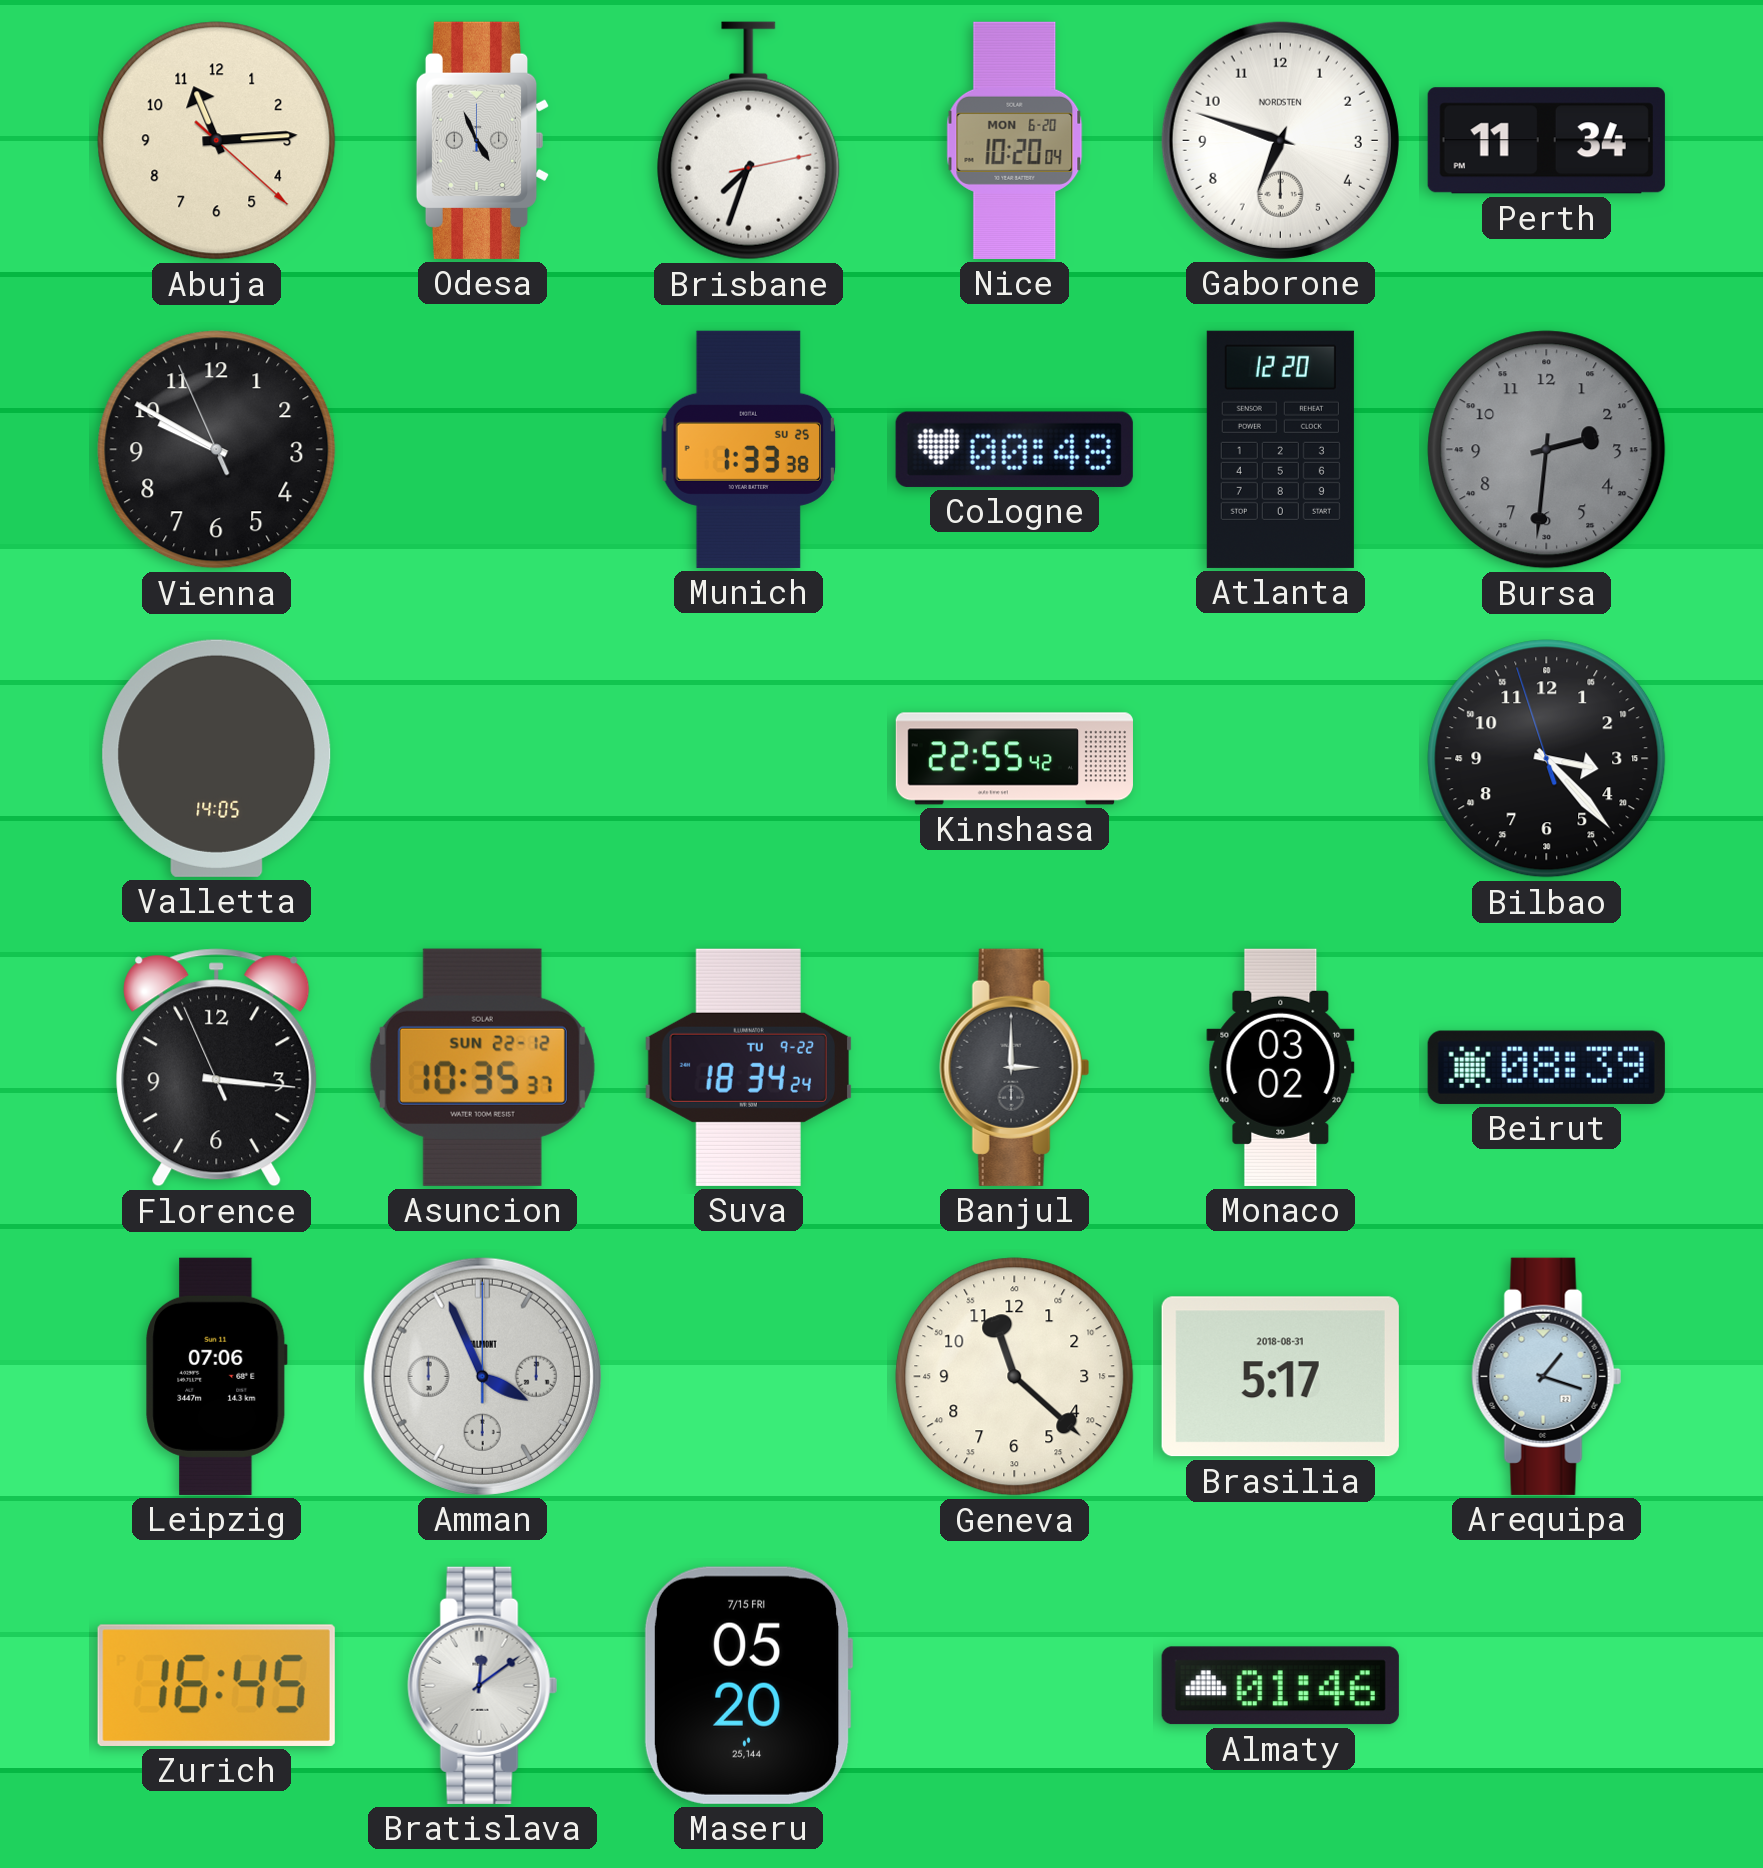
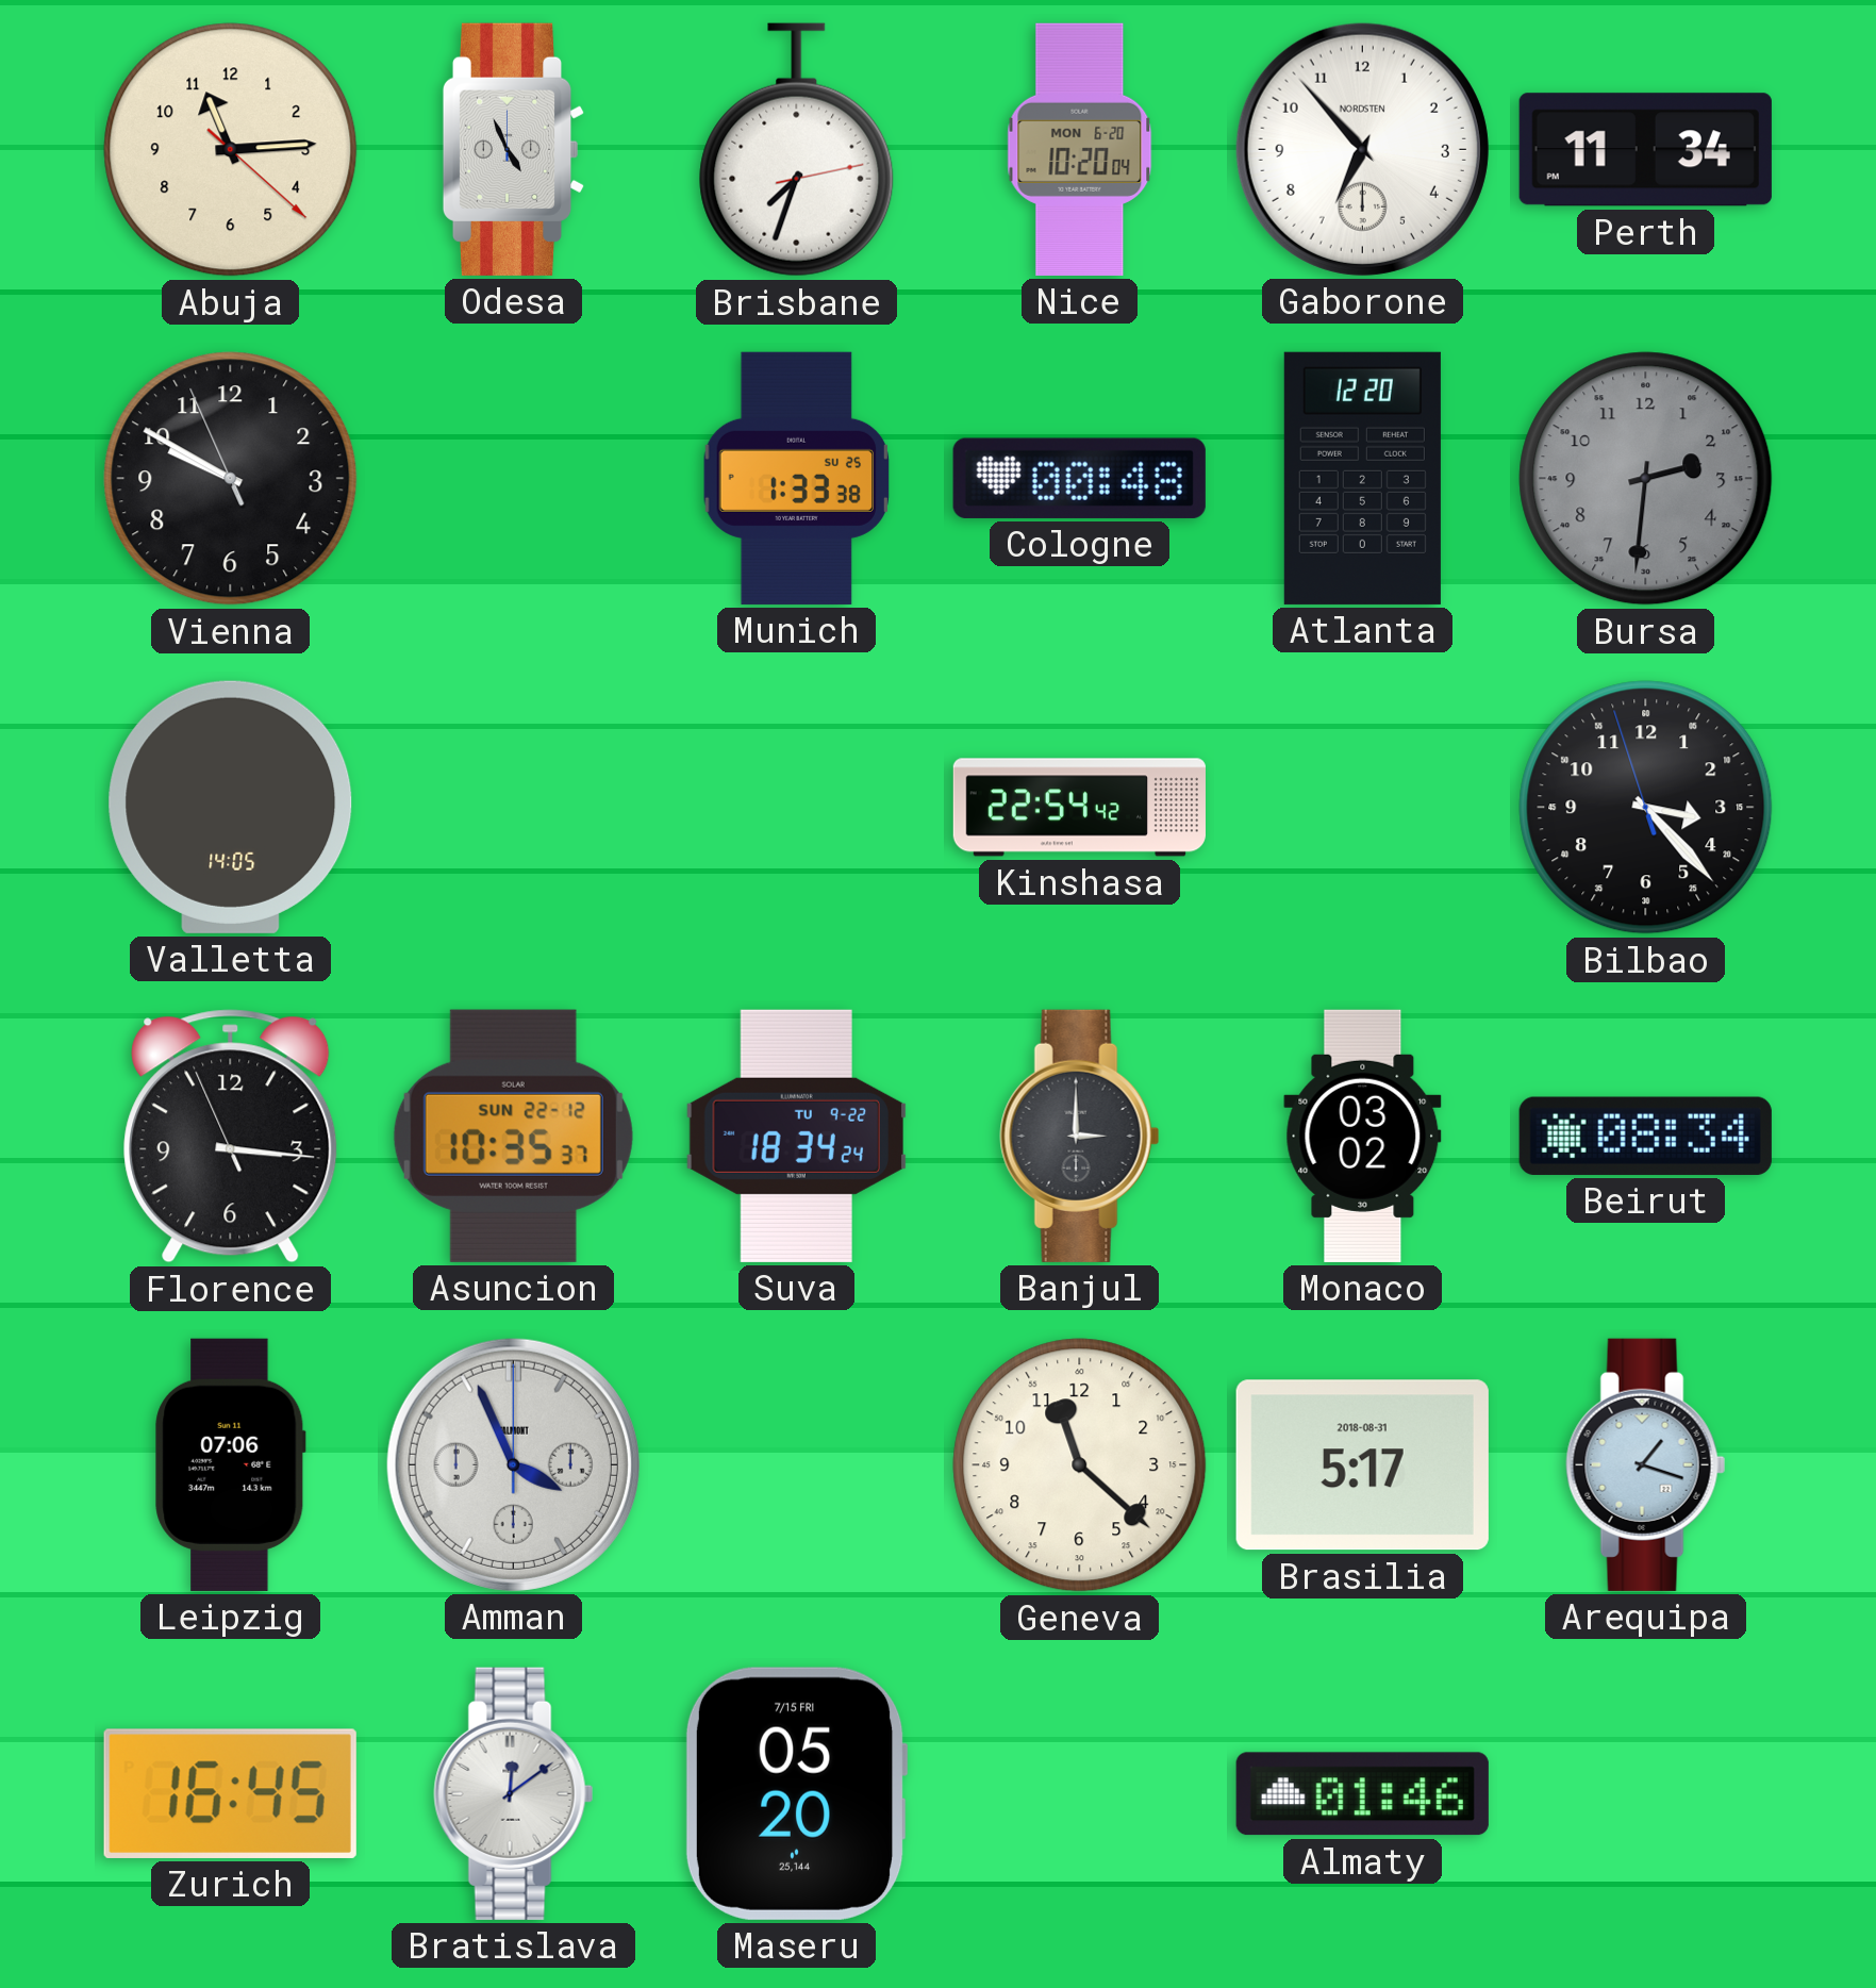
Gaborone: 6:48 -> 6:53 (1362, 149)
Kinshasa: 22:55 -> 22:54 (1079, 808)
Beirut: 08:39 -> 08:34 (1645, 1136)
